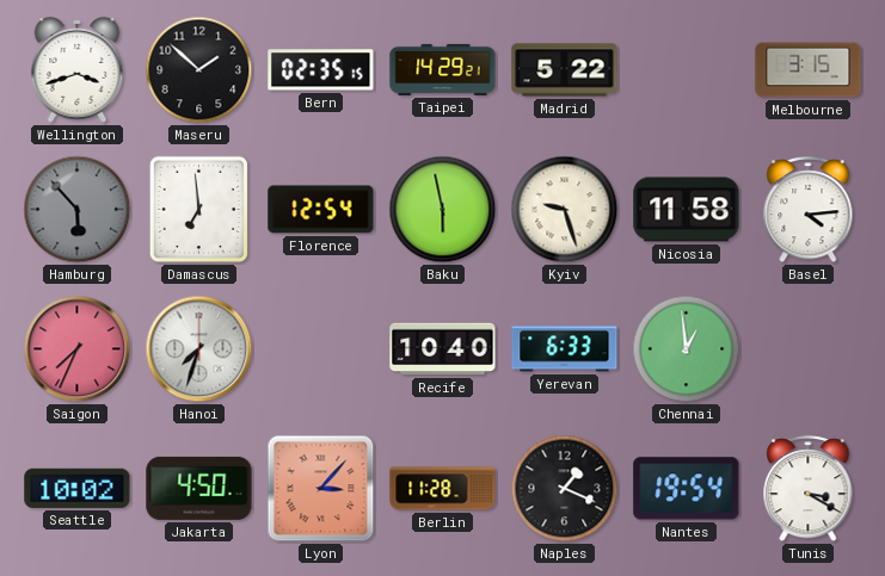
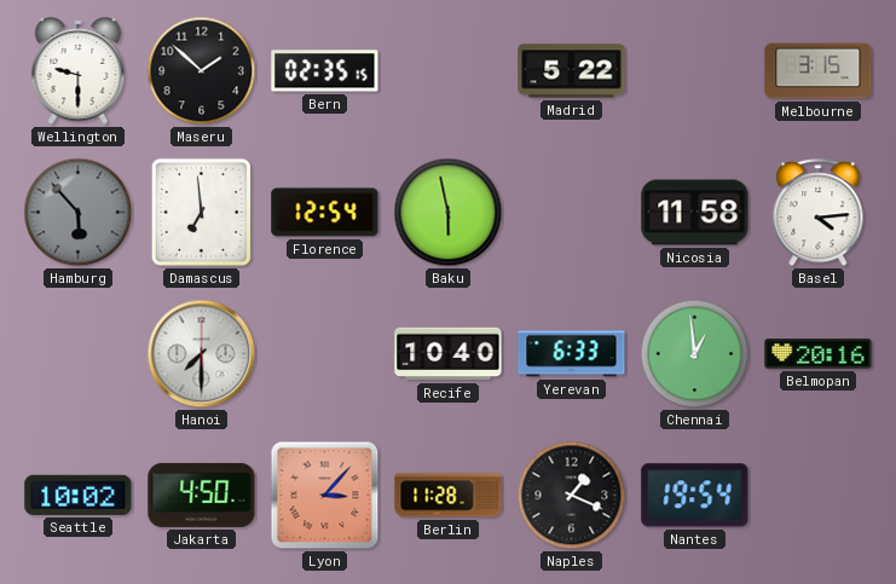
Wellington: 3:42 -> 9:30 (79, 71)
Taipei: 14:29 -> none (443, 69)
Kyiv: 9:27 -> none (565, 210)
Saigon: 7:34 -> none (78, 349)
Hanoi: 7:33 -> 7:30 (202, 354)
Belmopan: none -> 20:16 (819, 354)
Tunis: 3:20 -> none (809, 489)
